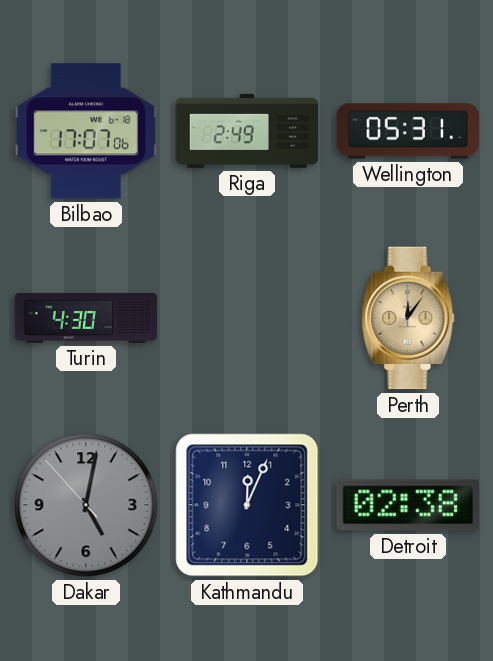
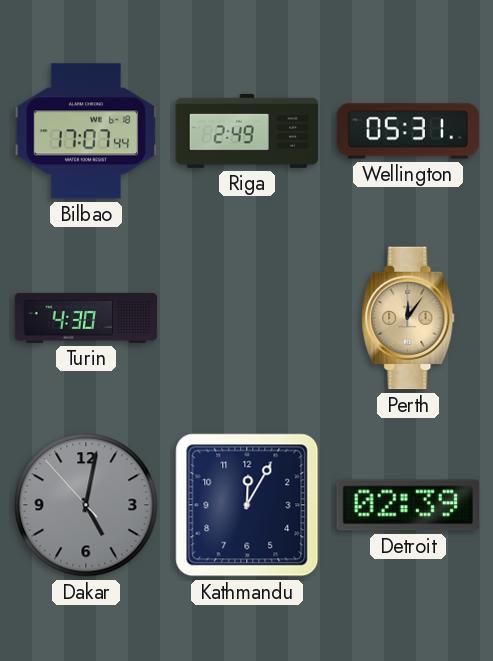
Bilbao: 17:07:06 -> 17:07:44 (86, 131)
Kathmandu: 12:04 -> 12:05 (247, 505)
Detroit: 02:38 -> 02:39 (407, 505)
